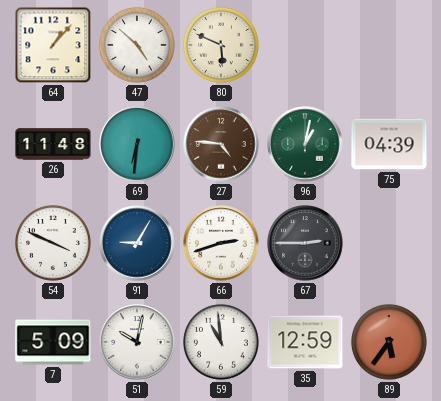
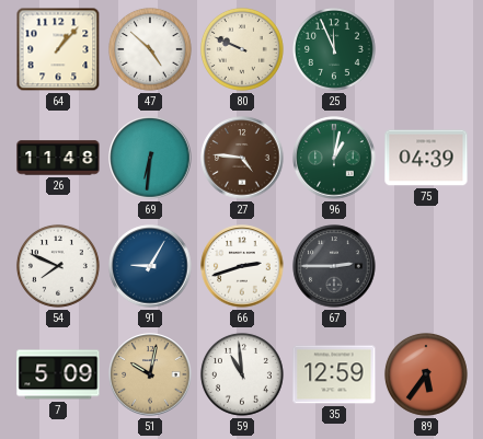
80: 5:49 -> 9:49 (242, 49)
25: none -> 11:56 (334, 49)
54: 3:49 -> 7:49 (58, 266)
51 dial: white -> champagne (150, 374)
